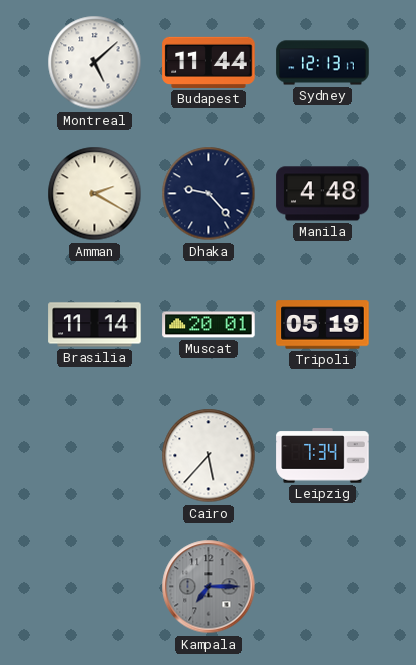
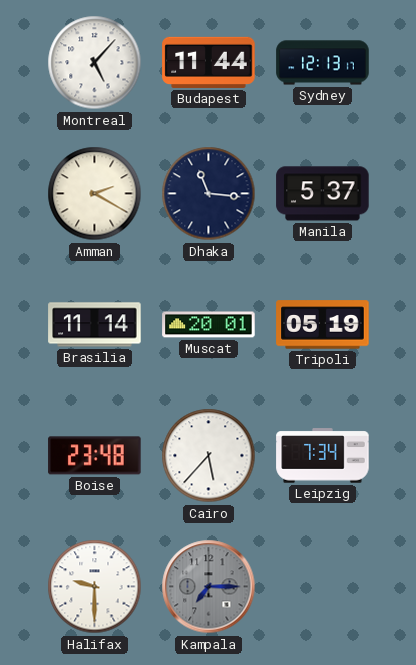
Montreal: 5:08 -> 5:07 (95, 63)
Dhaka: 9:23 -> 11:16 (209, 194)
Manila: 4:48 -> 5:37 (323, 194)
Boise: none -> 23:48 (95, 456)
Halifax: none -> 9:30 (95, 587)
